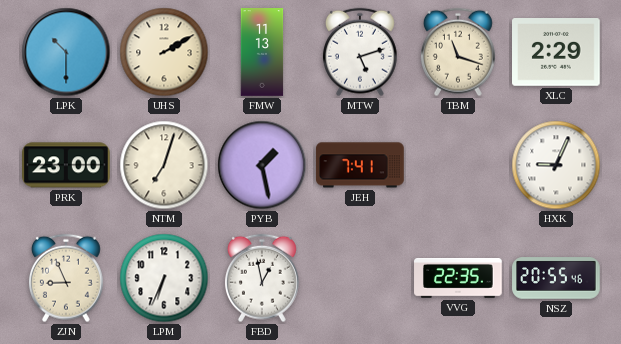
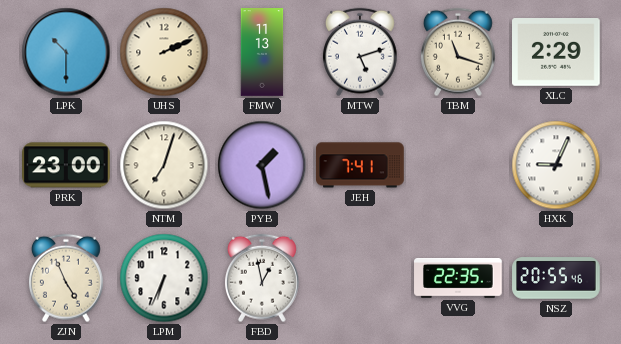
UHS: 2:10 -> 2:11 (164, 52)
ZJN: 8:56 -> 4:56 (66, 278)
